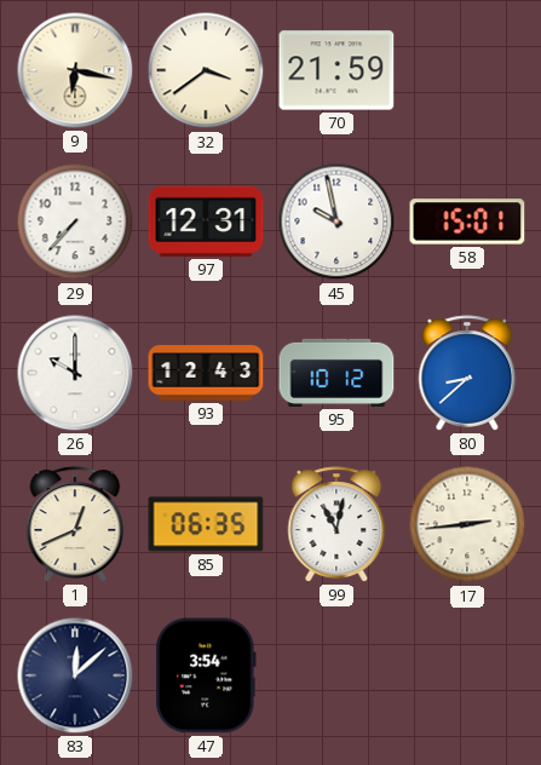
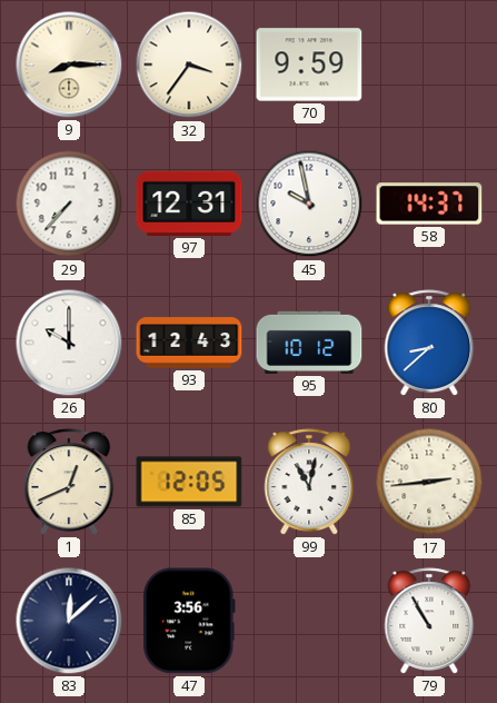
9: 6:17 -> 8:15 (69, 65)
32: 3:39 -> 3:36 (189, 65)
70: 21:59 -> 9:59 (309, 65)
58: 15:01 -> 14:37 (429, 204)
85: 06:35 -> 12:05 (189, 482)
47: 3:54 -> 3:56 (189, 621)
79: none -> 10:55 (429, 621)
